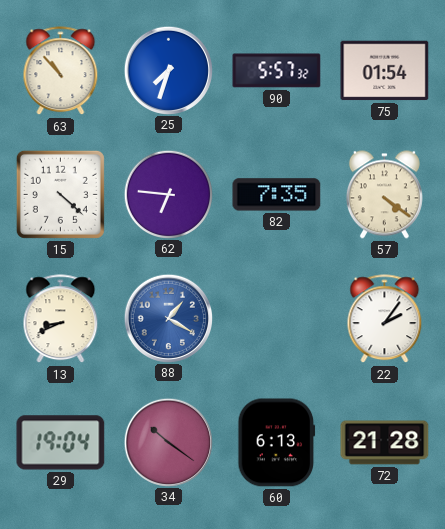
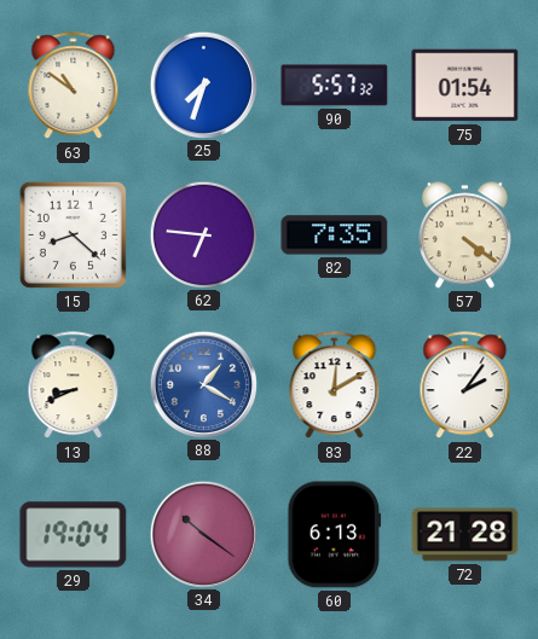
63: 10:53 -> 10:51 (74, 86)
15: 4:22 -> 8:22 (73, 234)
83: none -> 12:10 (335, 385)
